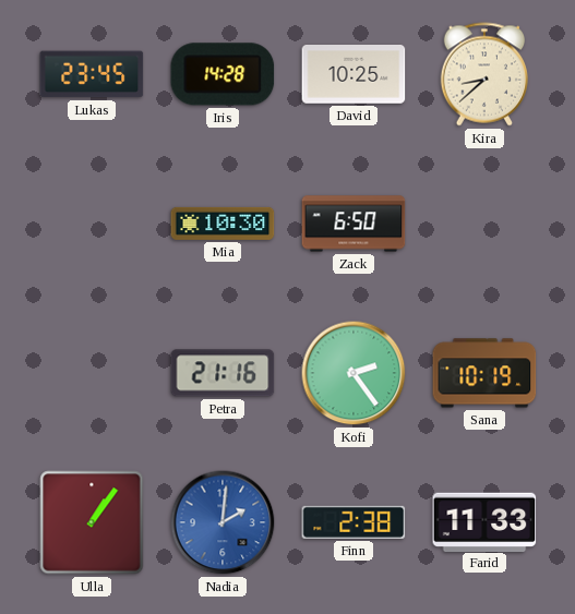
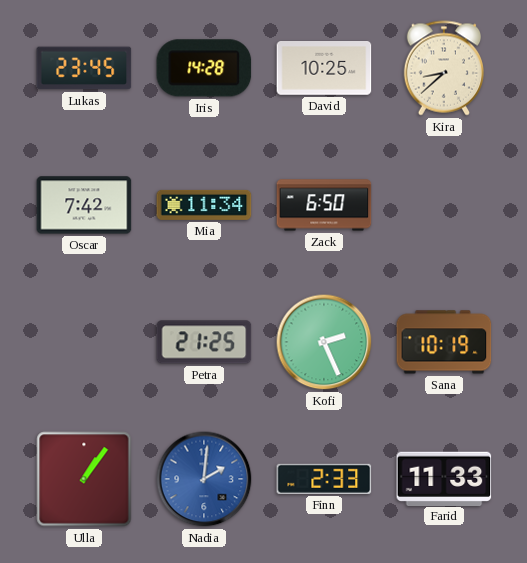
Oscar: none -> 7:42 (84, 205)
Mia: 10:30 -> 11:34 (204, 205)
Petra: 21:16 -> 21:25 (204, 342)
Kofi: 2:24 -> 2:26 (324, 342)
Finn: 2:38 -> 2:33 (324, 479)
